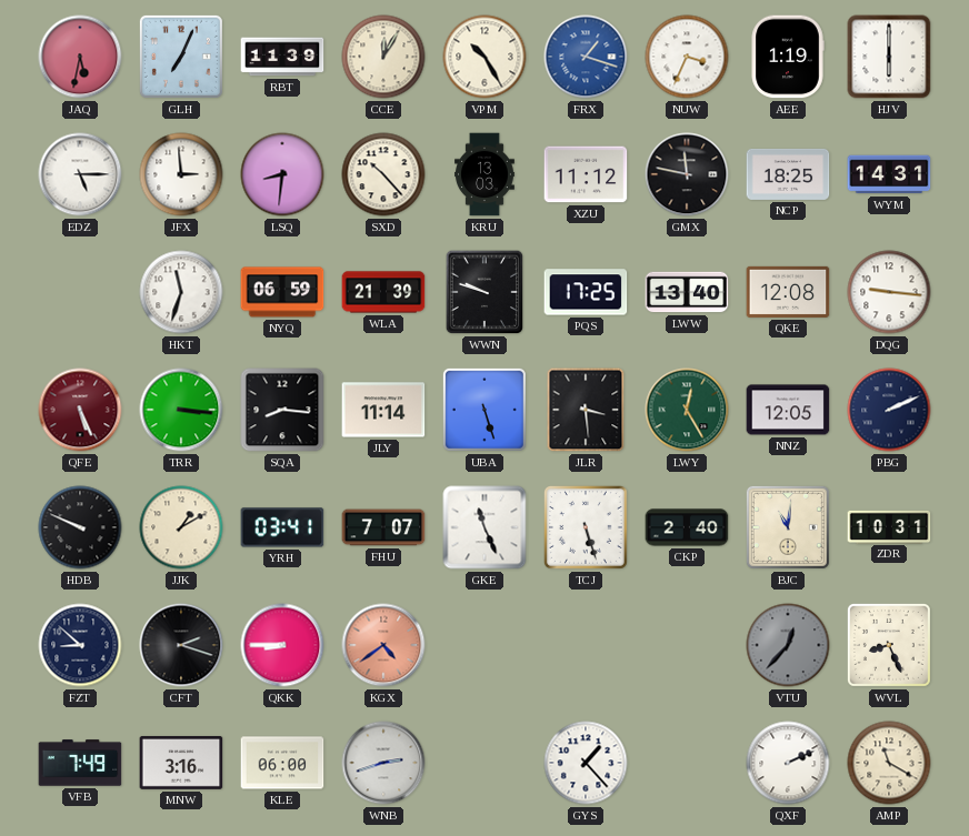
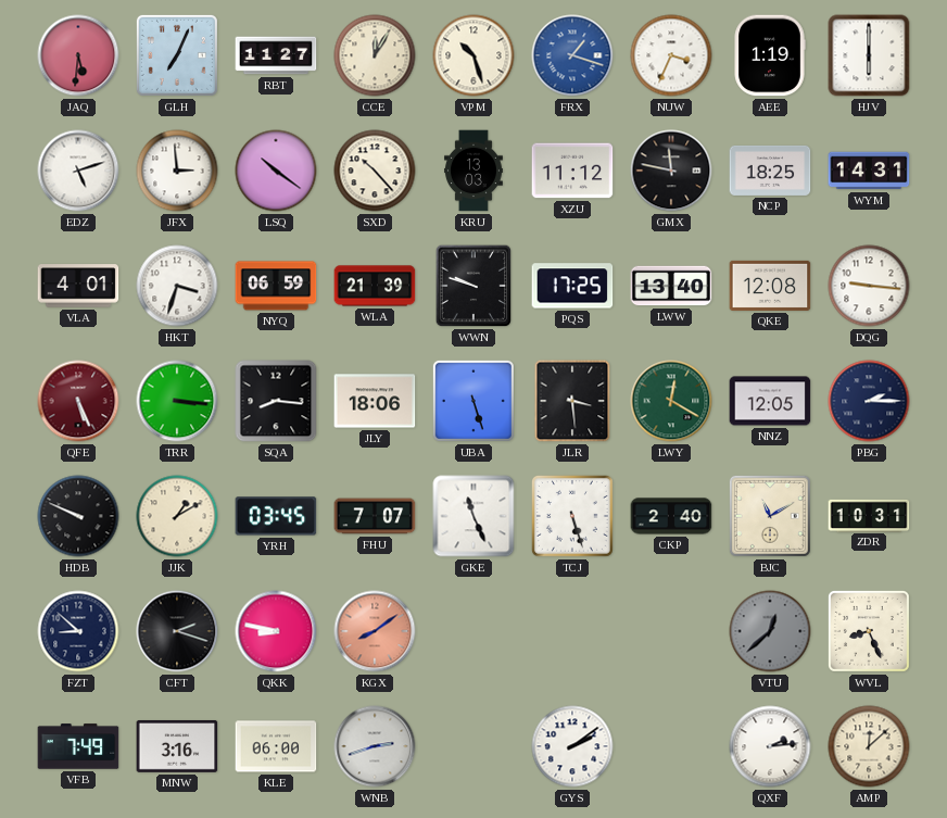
JAQ: 5:32 -> 5:31 (78, 55)
RBT: 11:39 -> 11:27 (276, 55)
VPM: 10:25 -> 10:27 (474, 55)
EDZ: 5:15 -> 5:12 (78, 171)
LSQ: 8:31 -> 10:21 (276, 171)
VLA: none -> 4:01 (78, 286)
HKT: 11:33 -> 3:33 (177, 286)
JLY: 11:14 -> 18:06 (375, 401)
LWY: 12:25 -> 12:20 (671, 401)
PBG: 2:11 -> 2:15 (869, 401)
YRH: 03:41 -> 03:45 (276, 516)
BJC: 11:01 -> 11:10 (770, 516)
QKK: 8:45 -> 8:47 (276, 631)
KGX: 4:39 -> 8:09 (375, 631)
VTU: 12:37 -> 12:38 (770, 631)
GYS: 1:23 -> 2:09 (572, 746)
QXF: 2:11 -> 2:14 (770, 746)
AMP: 11:20 -> 12:08 (869, 746)
